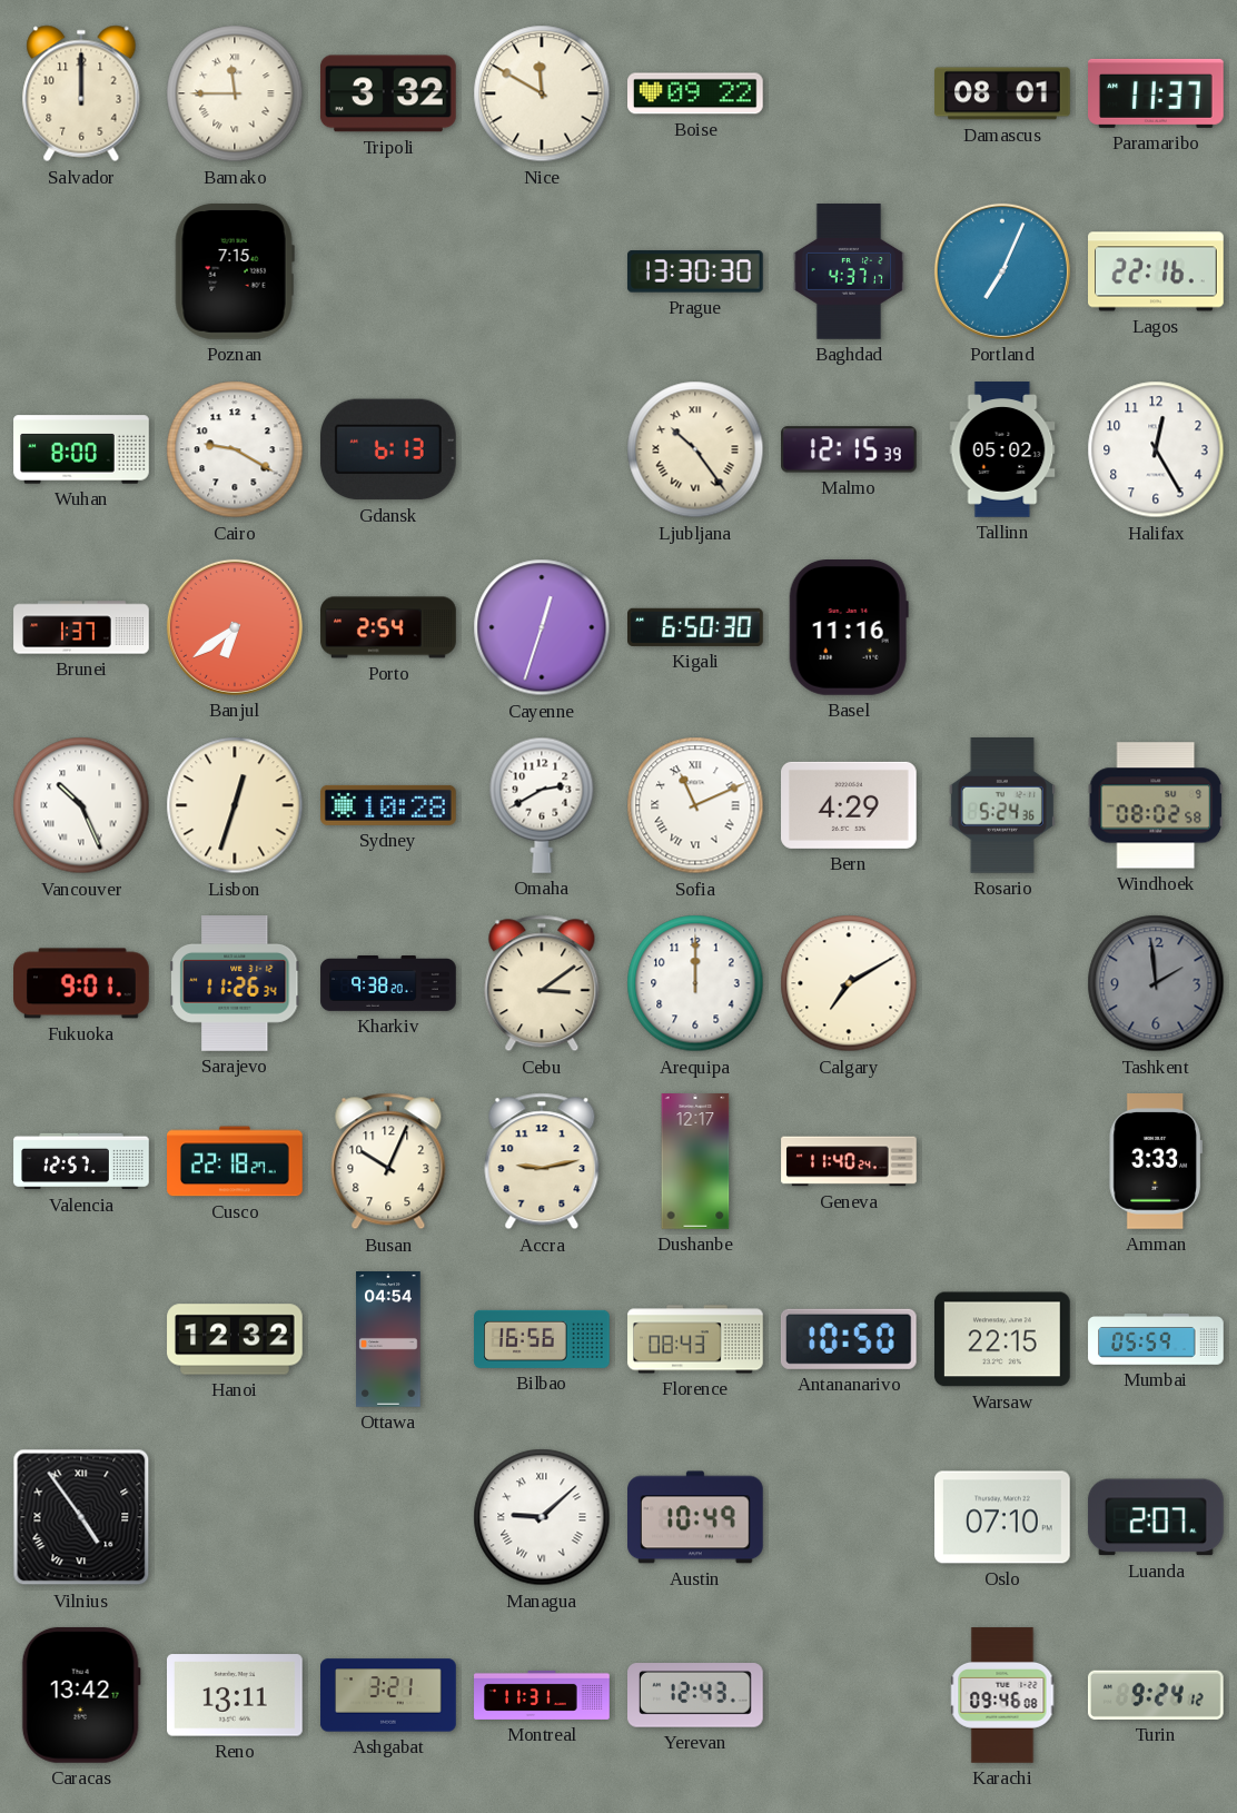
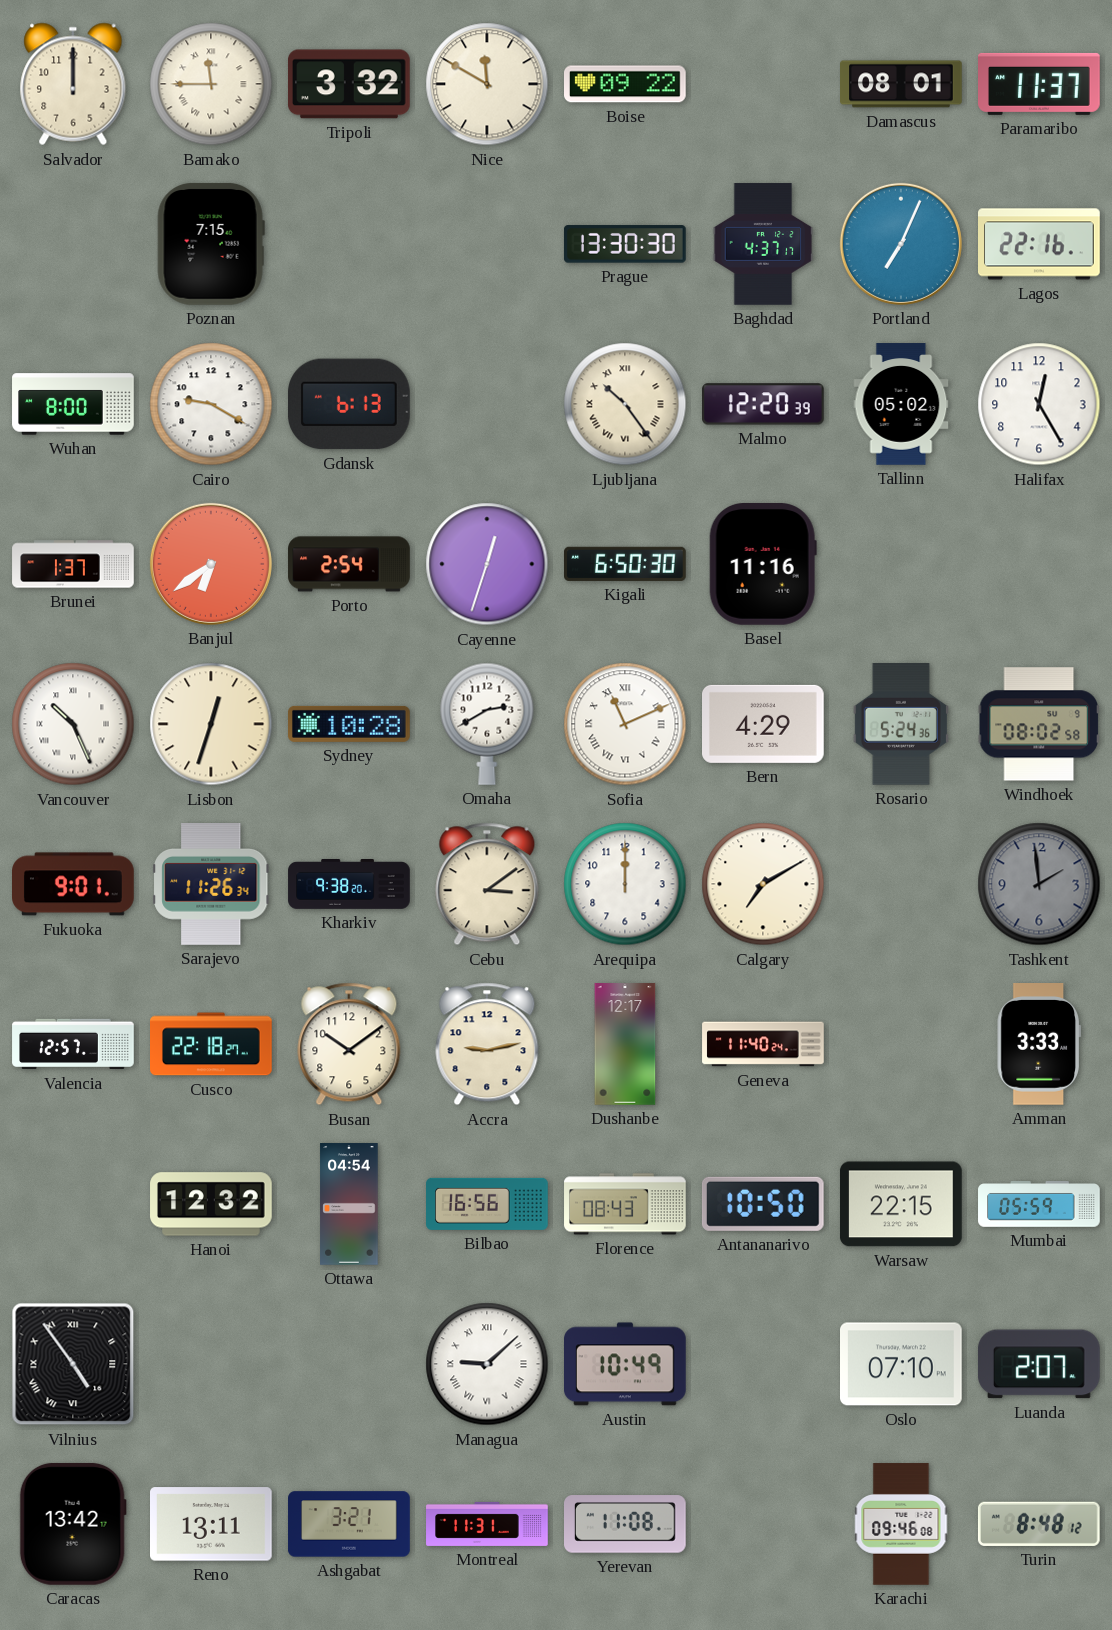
Malmo: 12:15 -> 12:20 (764, 404)
Busan: 10:04 -> 10:09 (349, 1044)
Yerevan: 12:43 -> 11:08 (626, 1524)
Turin: 9:24 -> 8:48 (1039, 1524)
